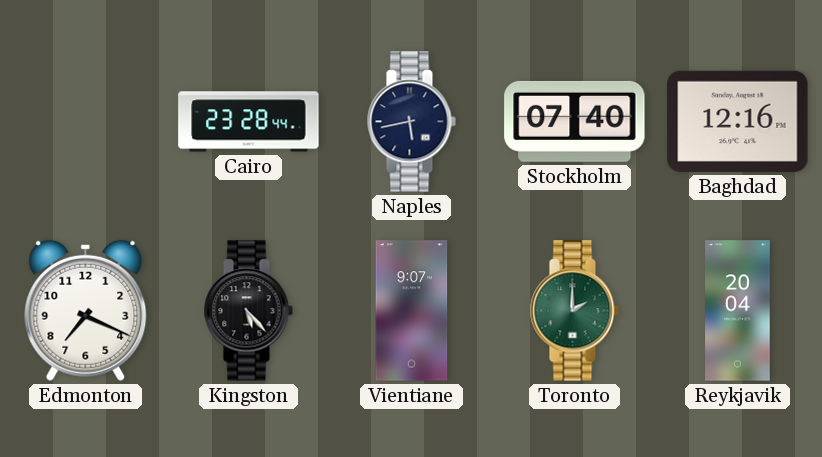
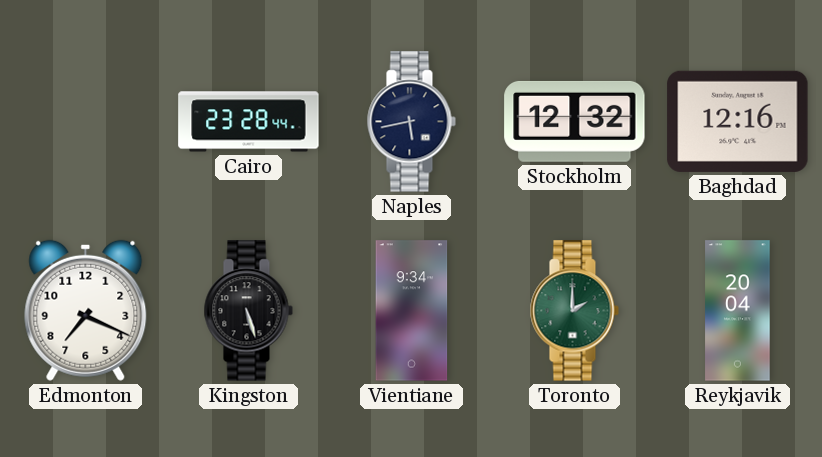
Stockholm: 07:40 -> 12:32 (575, 121)
Kingston: 5:23 -> 5:27 (248, 311)
Vientiane: 9:07 -> 9:34 (412, 311)
